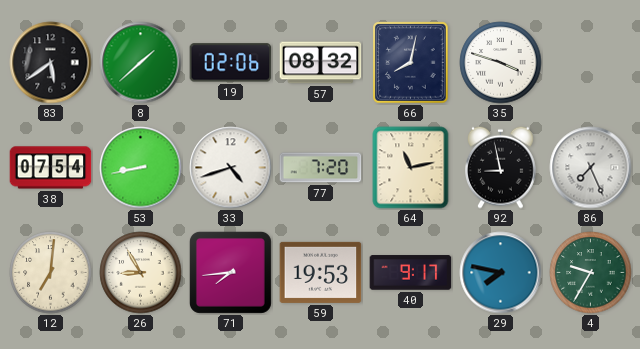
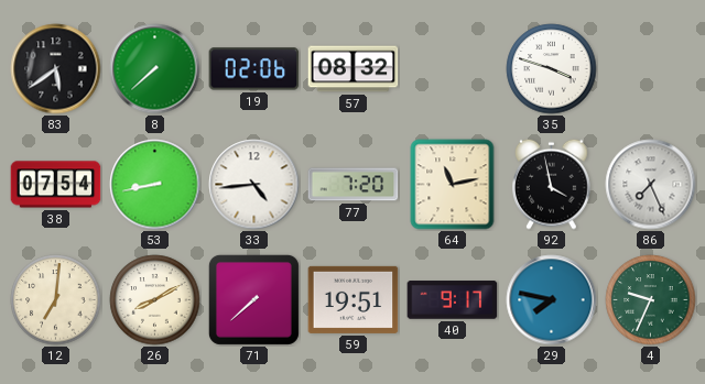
8: 1:38 -> 7:38 (155, 69)
66: 8:02 -> none (411, 63)
33: 4:42 -> 4:44 (254, 185)
92: 8:58 -> 3:58 (552, 184)
26: 8:55 -> 8:10 (155, 300)
71: 7:44 -> 7:38 (253, 299)
59: 19:53 -> 19:51 (354, 299)
4: 9:35 -> 9:34 (651, 300)
